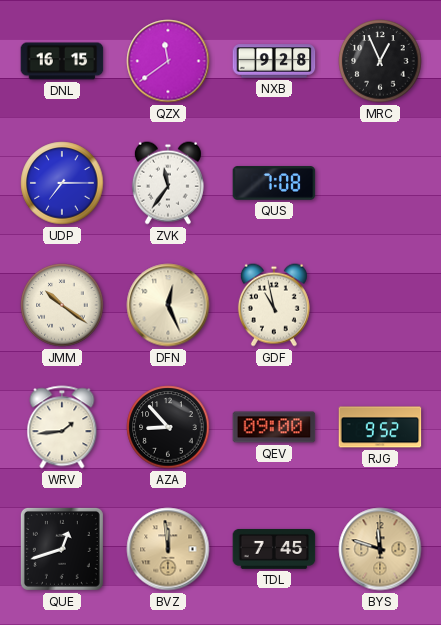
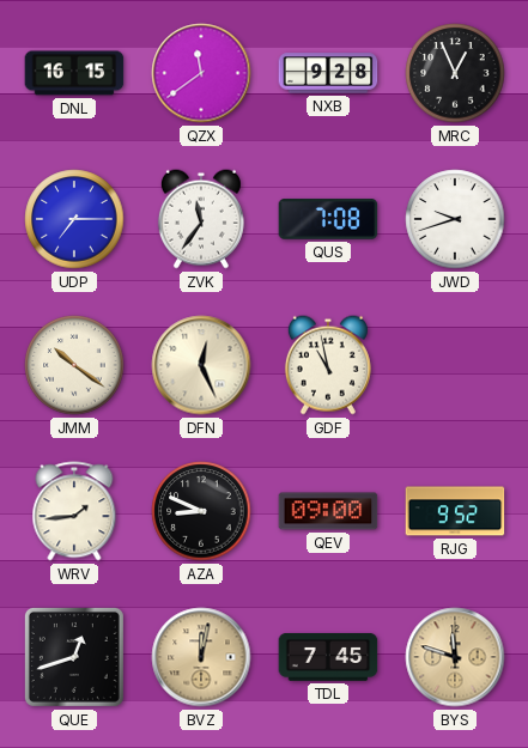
JWD: none -> 9:42 (455, 219)
AZA: 8:53 -> 8:49 (201, 511)
BVZ: 11:59 -> 12:02 (201, 657)
